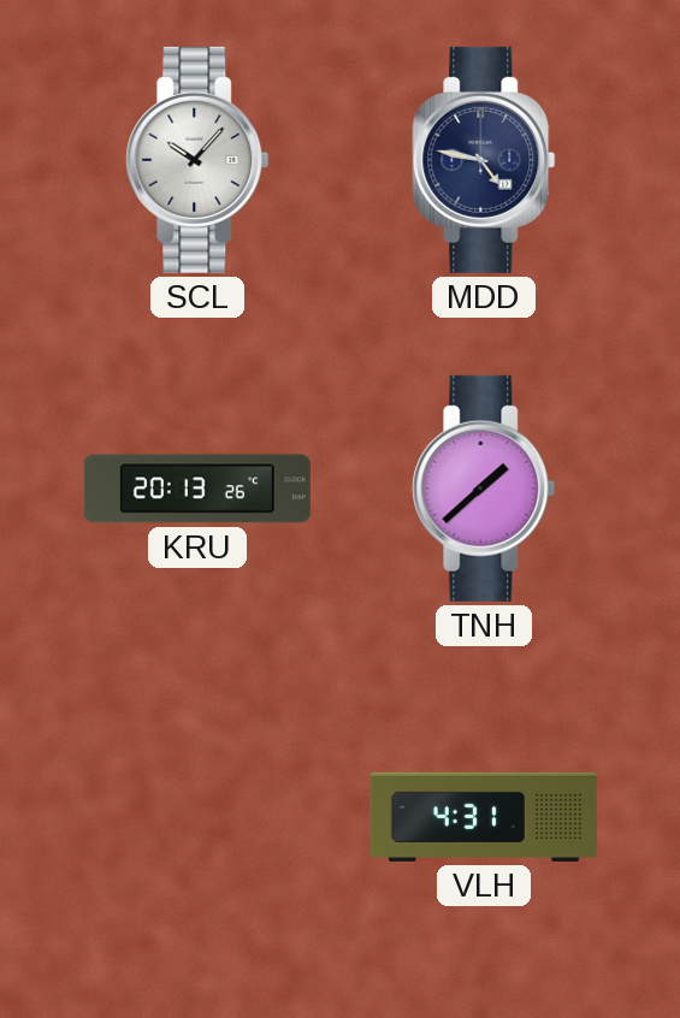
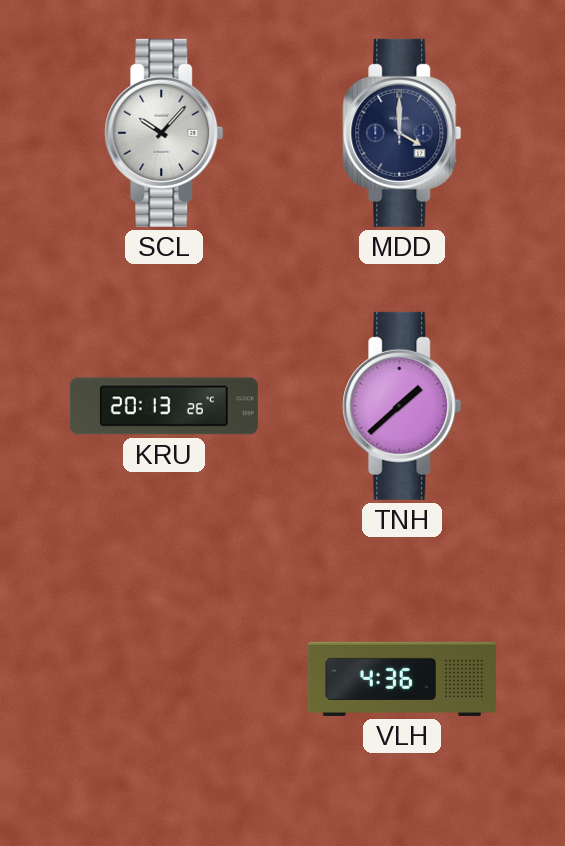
MDD: 4:47 -> 4:00 (402, 133)
VLH: 4:31 -> 4:36 (402, 679)
